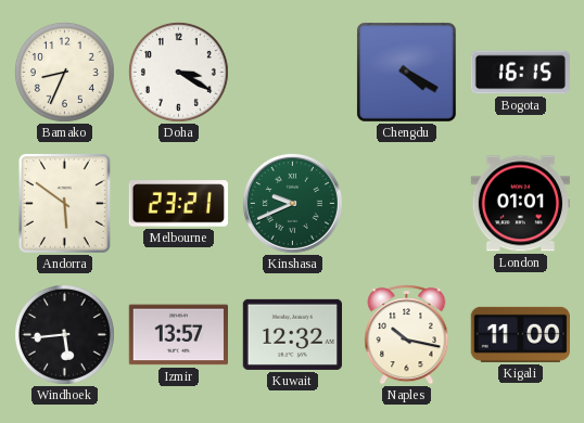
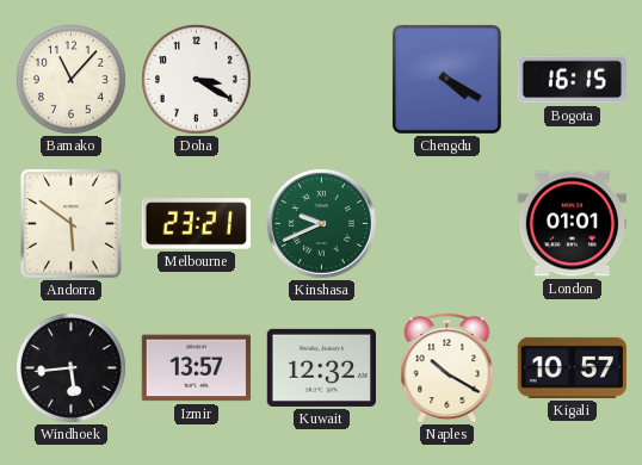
Bamako: 8:34 -> 11:07 (70, 79)
Naples: 10:17 -> 10:20 (447, 368)
Kigali: 11:00 -> 10:57 (572, 367)
